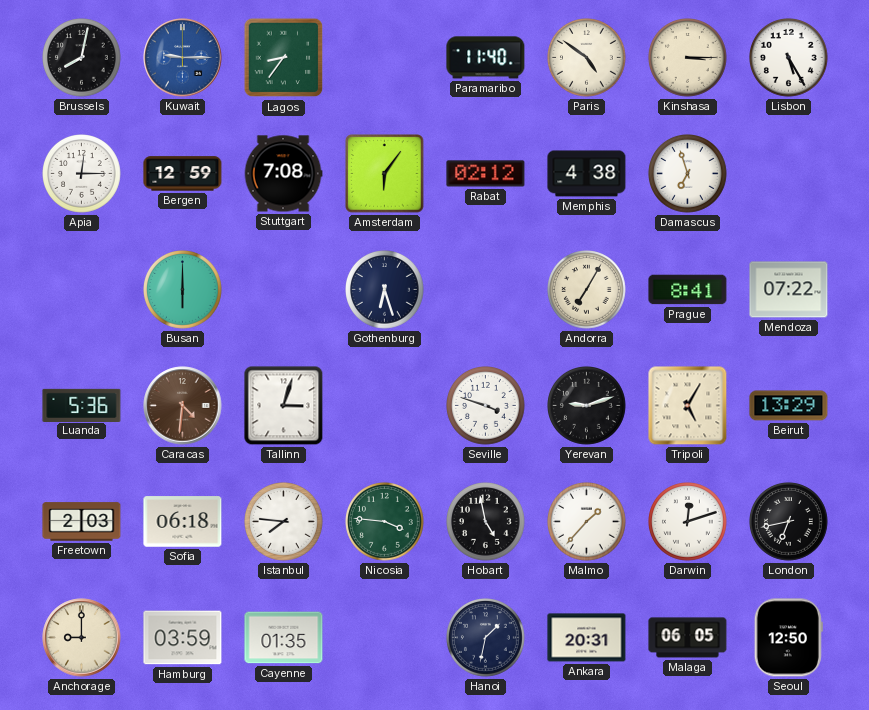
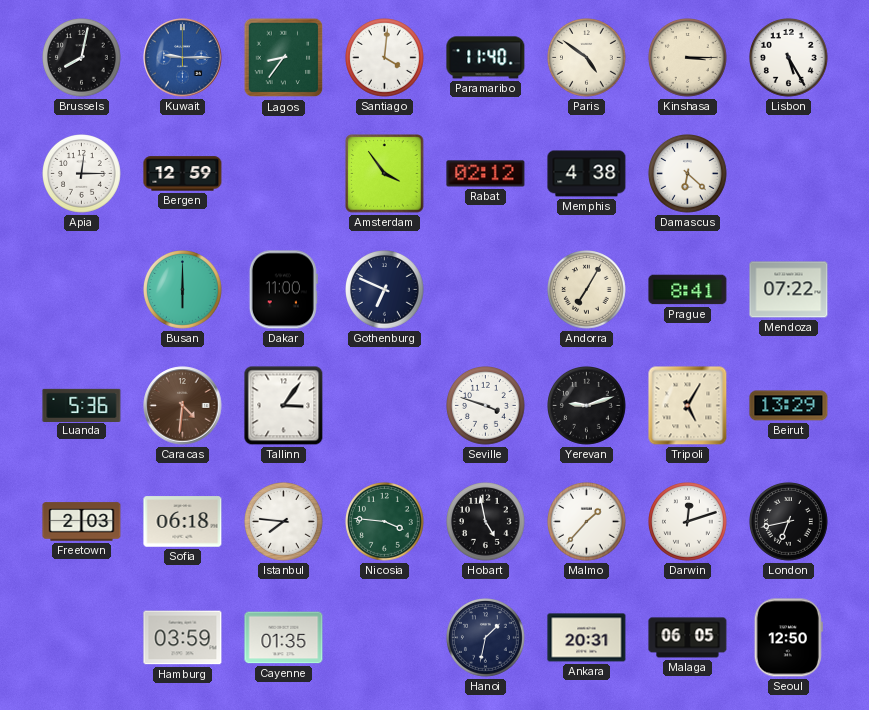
Santiago: none -> 4:01 (385, 58)
Stuttgart: 7:08 -> none (283, 174)
Amsterdam: 6:06 -> 3:54 (385, 174)
Damascus: 6:57 -> 6:22 (688, 174)
Dakar: none -> 11:00 (283, 290)
Gothenburg: 6:27 -> 6:49 (385, 290)
Tallinn: 3:03 -> 3:06 (284, 406)
Anchorage: 9:00 -> none (82, 638)
